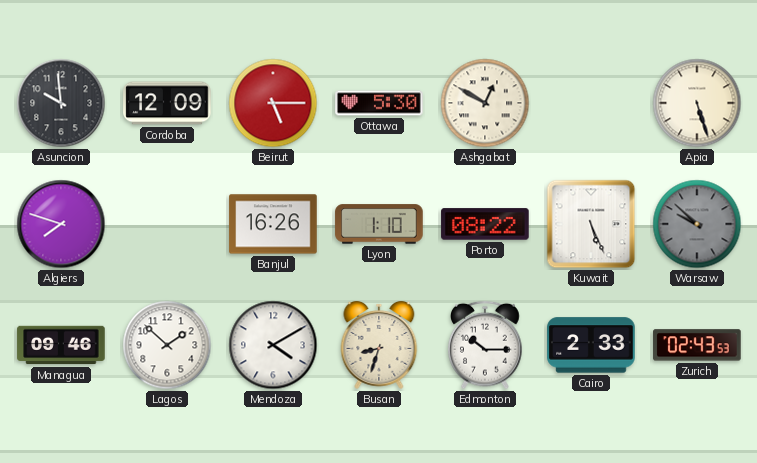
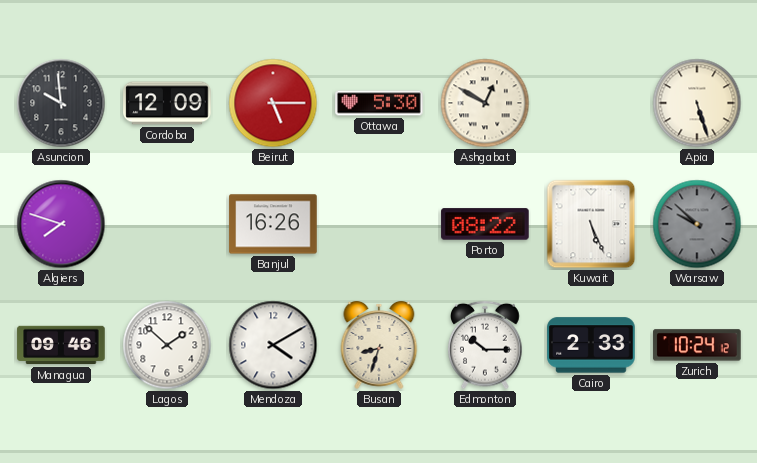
Lyon: 1:10 -> none (379, 224)
Zurich: 02:43 -> 10:24 (697, 345)
